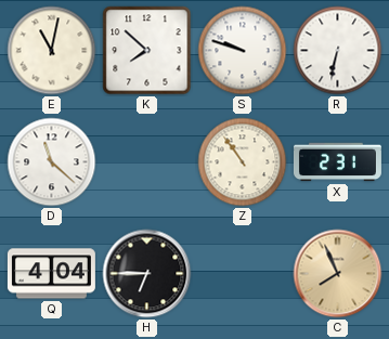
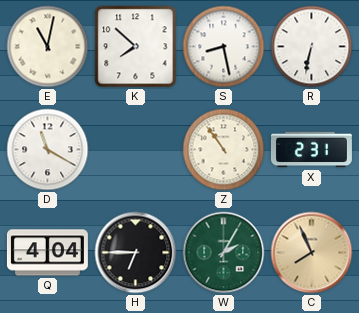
S: 9:48 -> 8:28 (224, 47)
D: 11:22 -> 11:20 (48, 150)
W: none -> 2:05 (224, 253)
